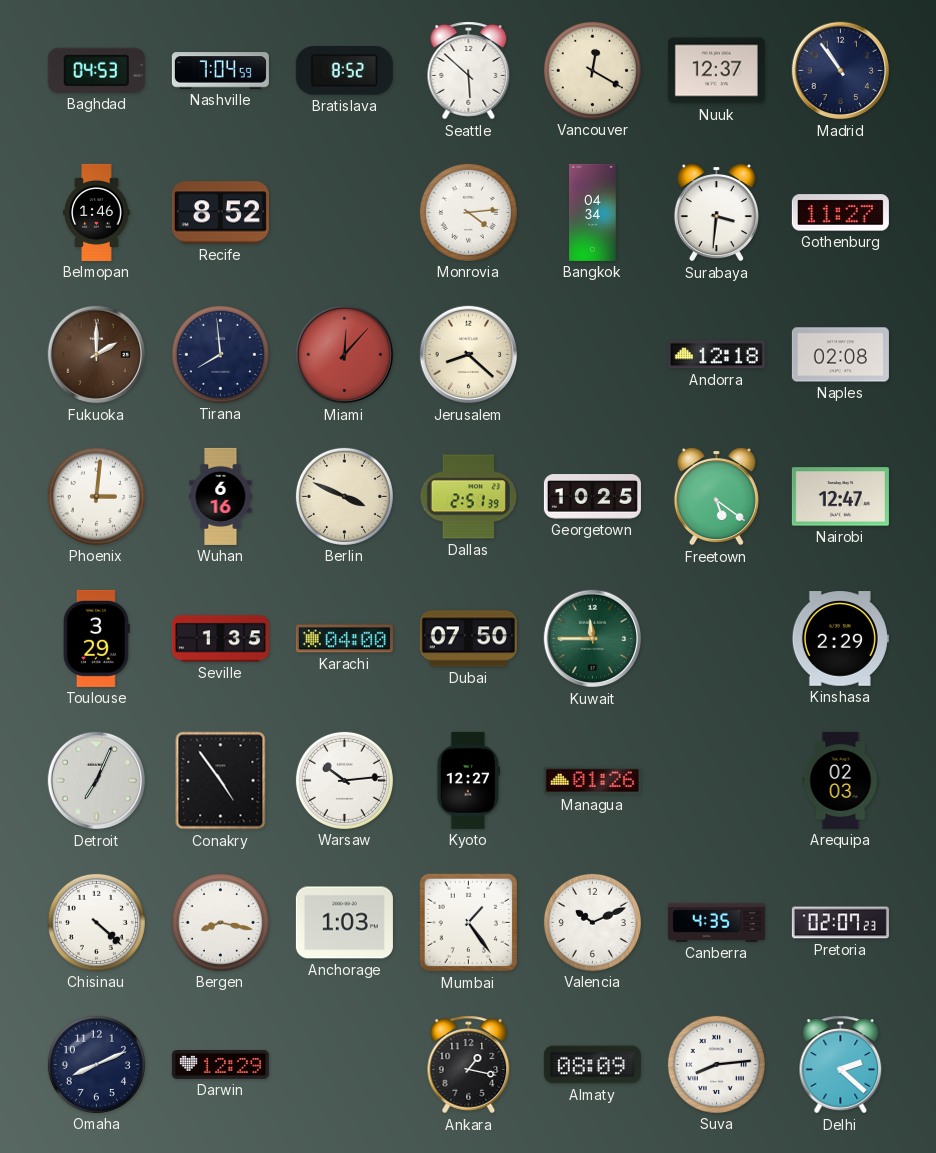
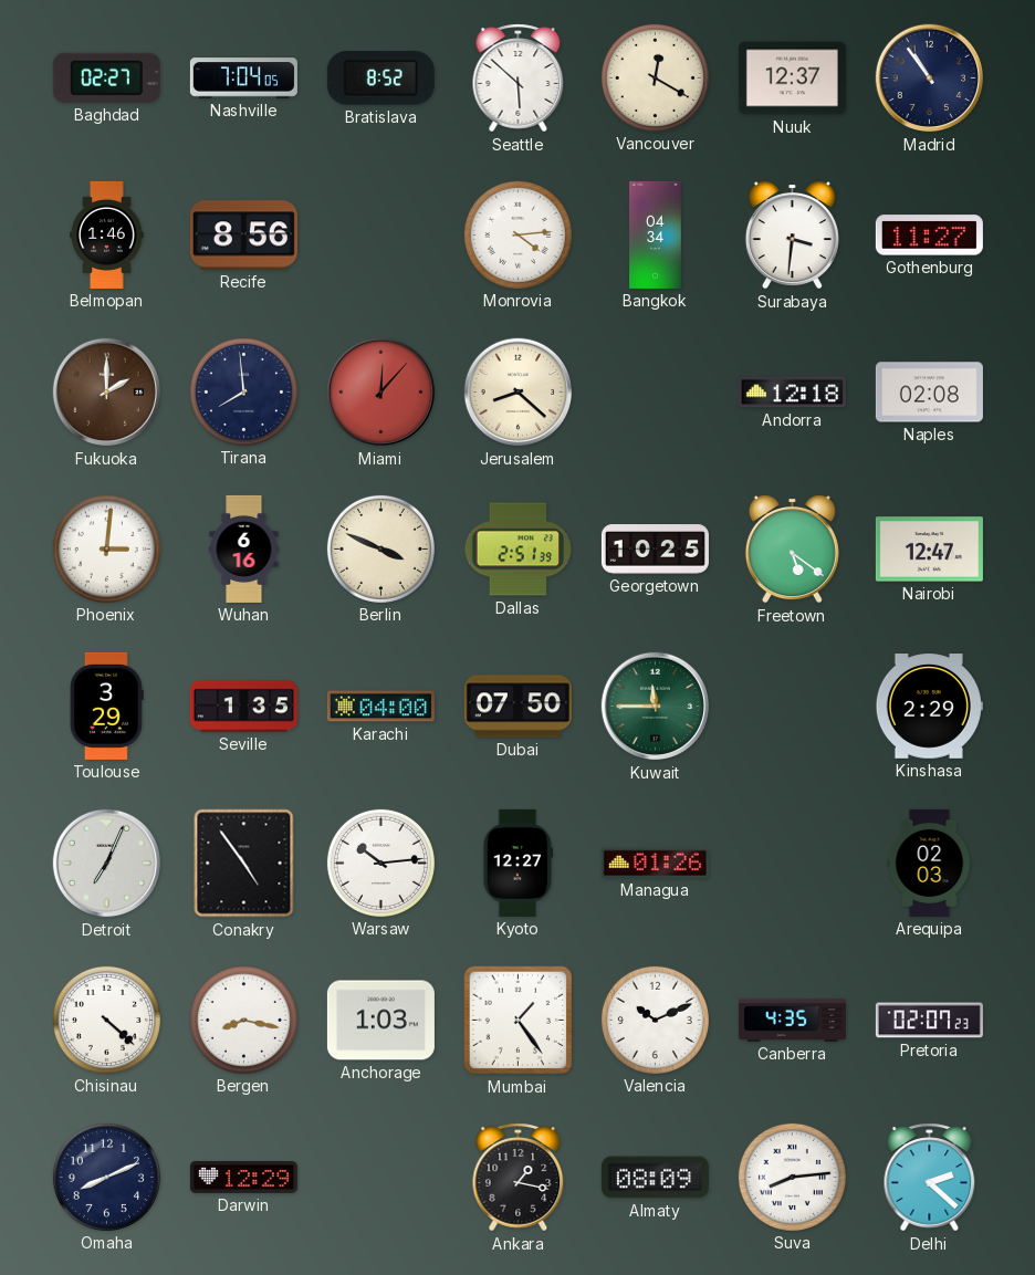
Baghdad: 04:53 -> 02:27 (106, 77)
Nashville: 7:04:59 -> 7:04:05 (243, 79)
Recife: 8:52 -> 8:56 (243, 236)
